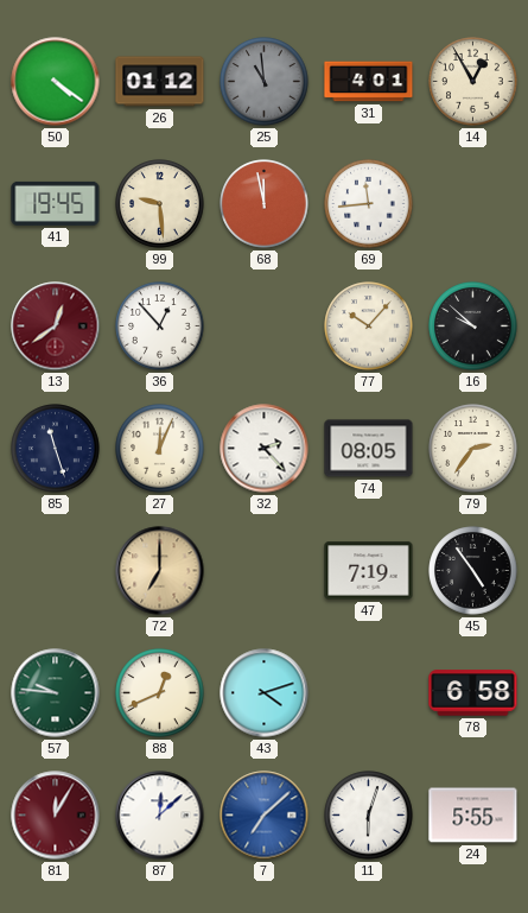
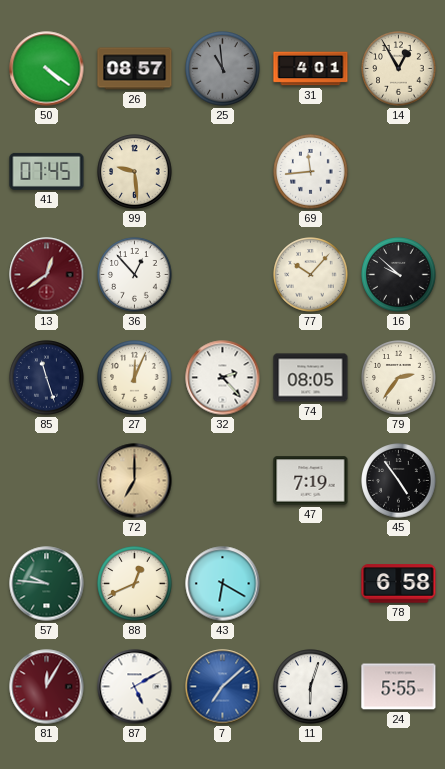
26: 01:12 -> 08:57 (135, 69)
41: 19:45 -> 07:45 (47, 171)
68: 11:58 -> none (265, 204)
43: 4:12 -> 6:20 (223, 584)
87: 12:08 -> 5:10 (135, 687)
